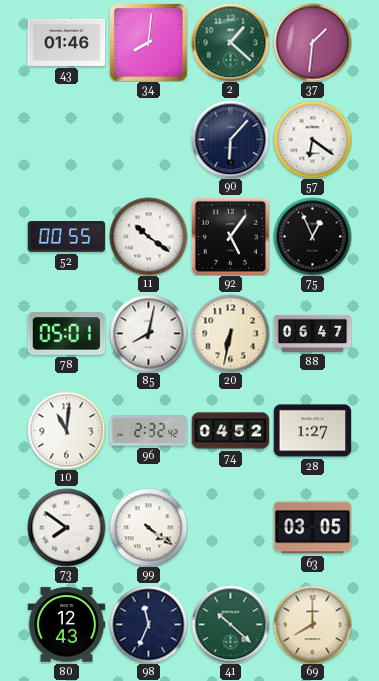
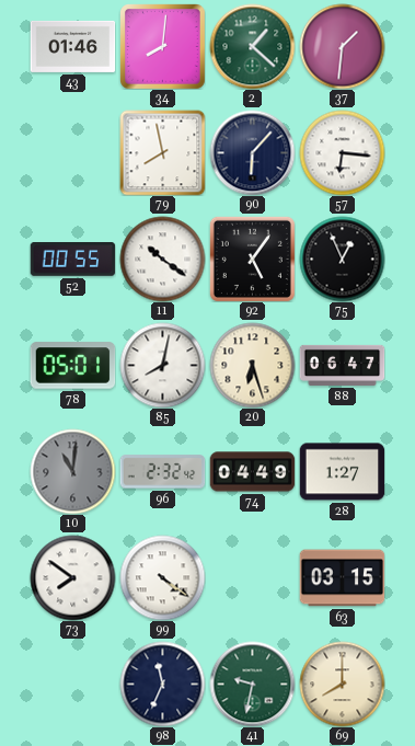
79: none -> 7:58 (162, 152)
57: 6:21 -> 6:16 (342, 152)
20: 6:32 -> 6:27 (252, 365)
10 dial: white -> grey (72, 471)
74: 04:52 -> 04:49 (252, 472)
63: 03:05 -> 03:15 (342, 578)
80: 12:43 -> none (66, 625)
41: 10:22 -> 9:32 (252, 684)
